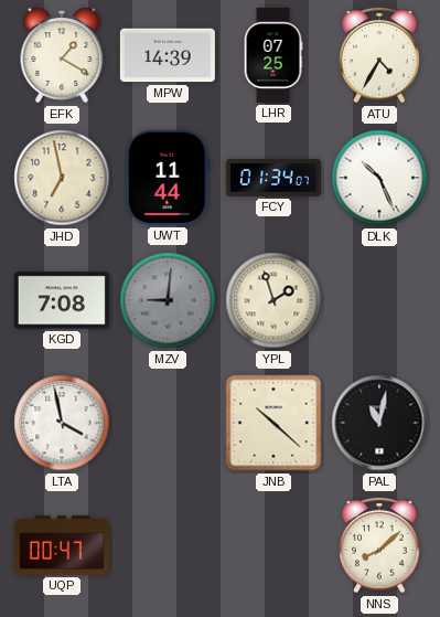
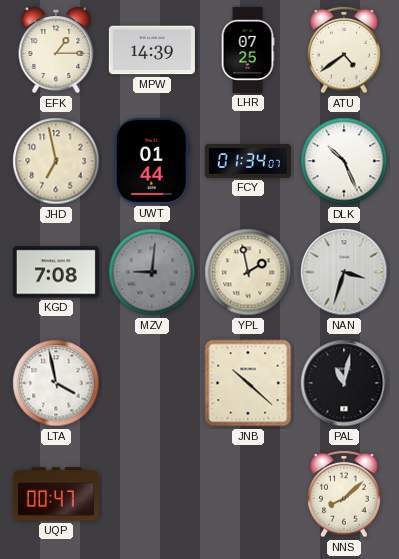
EFK: 1:20 -> 1:15 (56, 50)
ATU: 4:35 -> 4:39 (344, 50)
UWT: 11:44 -> 01:44 (152, 161)
YPL: 1:57 -> 1:58 (248, 272)
NAN: none -> 3:33 (344, 272)
